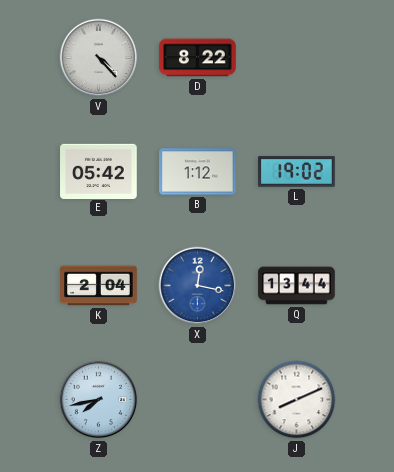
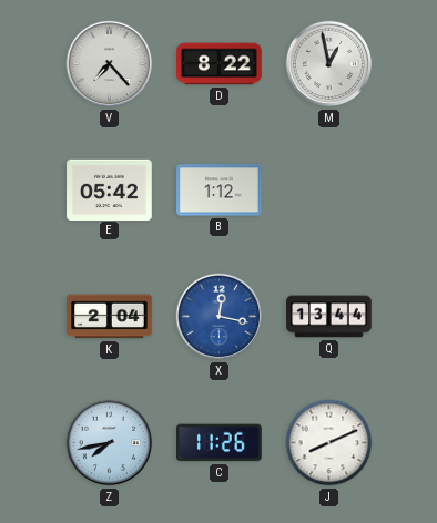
V: 4:23 -> 7:23 (110, 64)
M: none -> 12:58 (329, 64)
L: 19:02 -> none (297, 172)
C: none -> 11:26 (220, 443)
